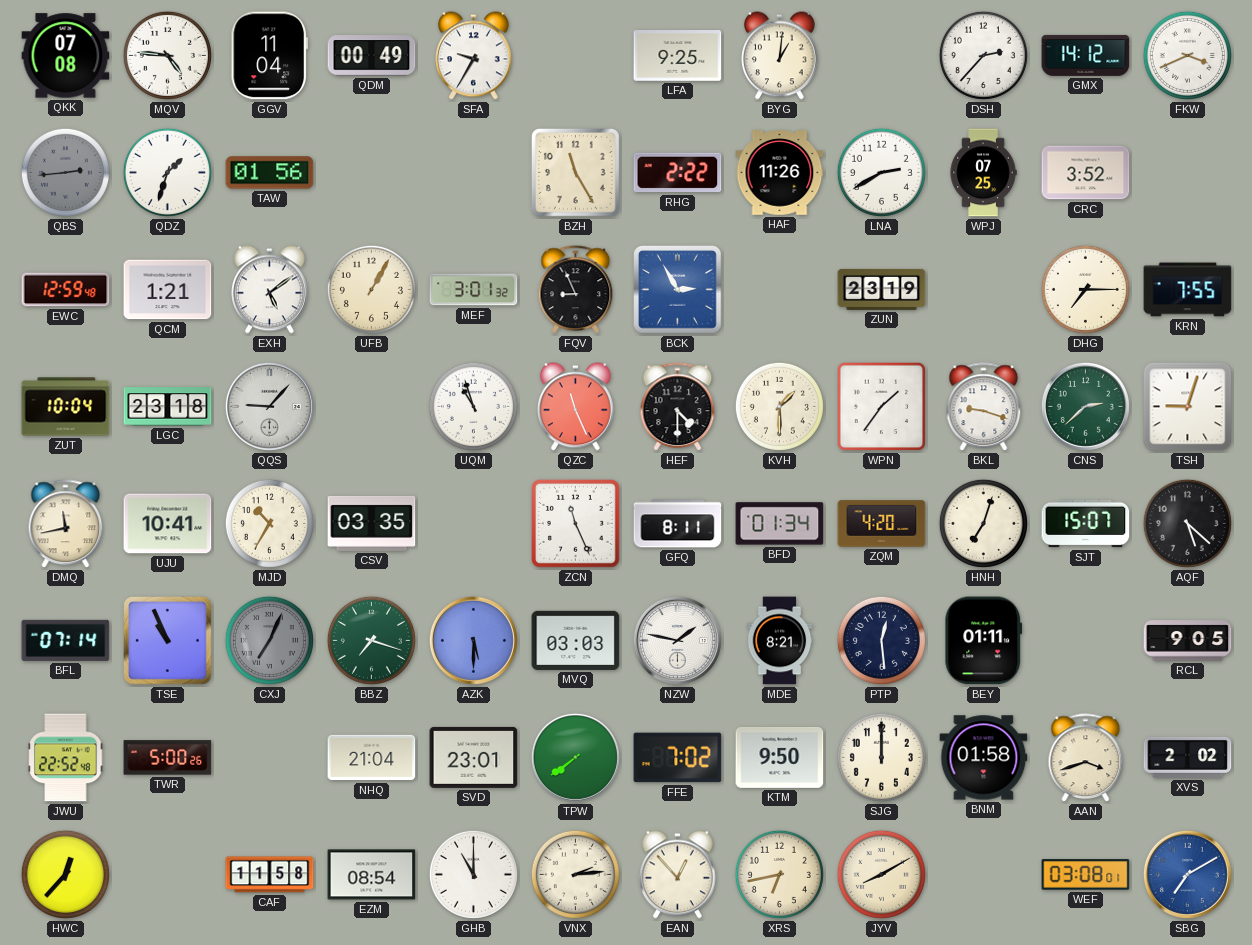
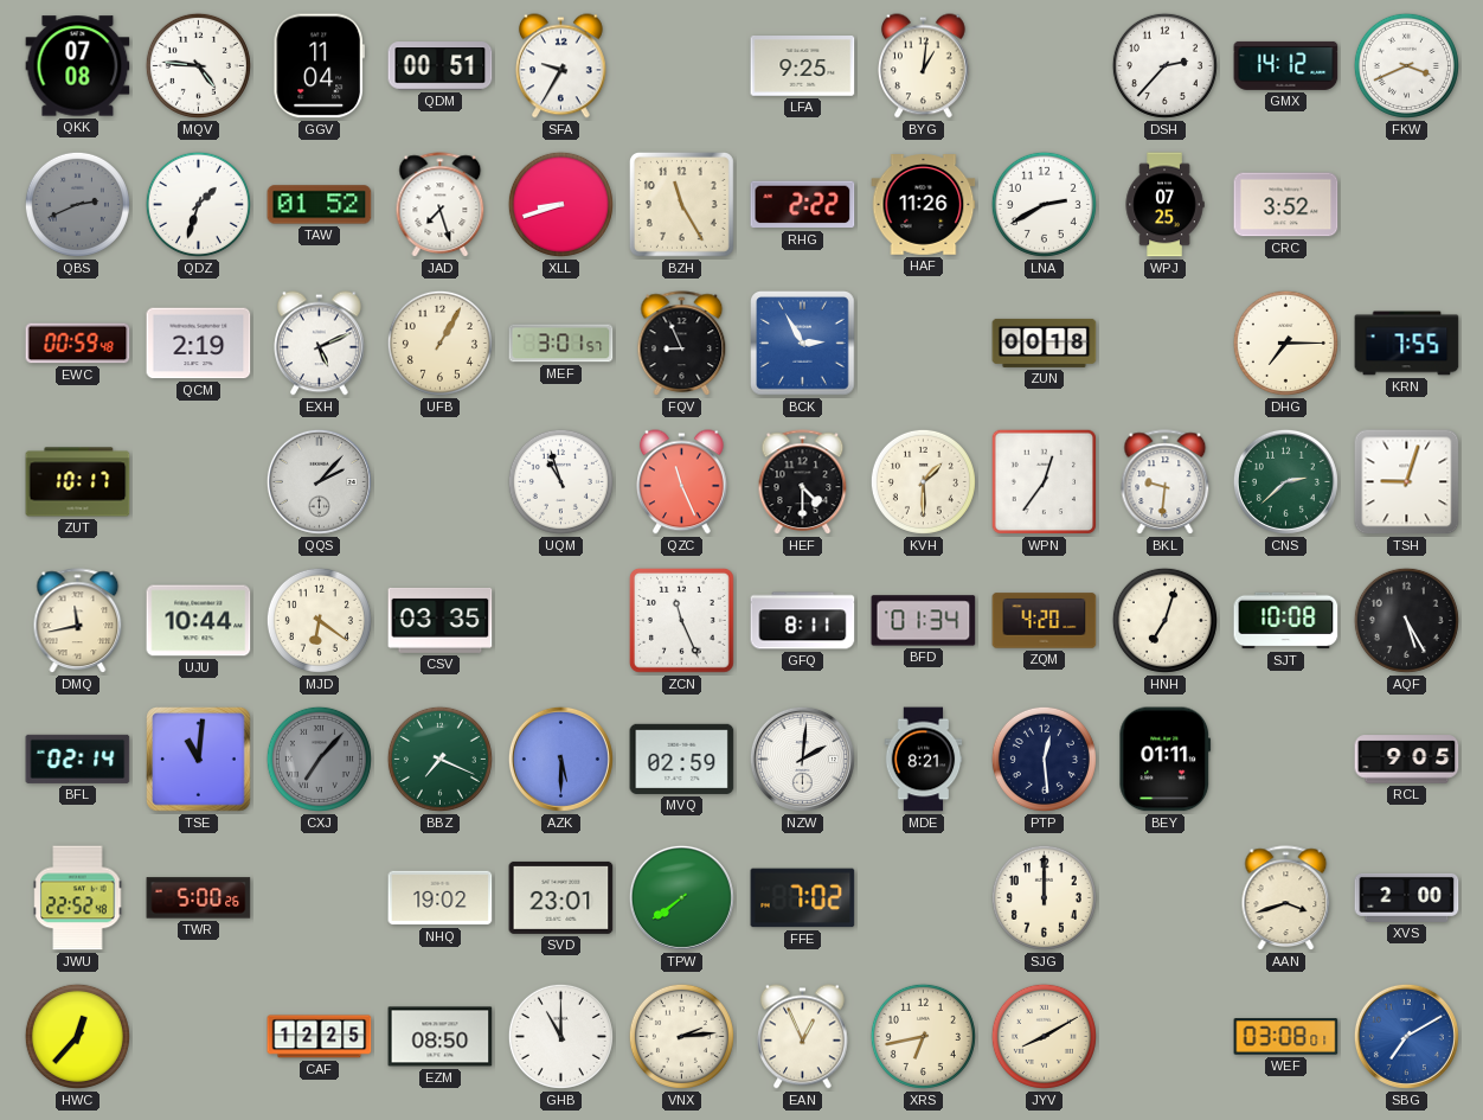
QDM: 00:49 -> 00:51 (441, 66)
QBS: 2:44 -> 2:41 (77, 204)
TAW: 01:56 -> 01:52 (320, 205)
JAD: none -> 7:27 (441, 205)
XLL: none -> 8:42 (560, 204)
EWC: 12:59 -> 00:59 (78, 344)
QCM: 1:21 -> 2:19 (199, 344)
EXH: 5:09 -> 5:11 (320, 344)
MEF: 3:01:32 -> 3:01:57 (561, 344)
ZUN: 23:19 -> 00:18 (1045, 343)
ZUT: 10:04 -> 10:17 (78, 482)
LGC: 23:18 -> none (168, 407)
QQS: 9:07 -> 2:07 (319, 481)
WPN: 1:36 -> 12:36 (1045, 482)
BKL: 9:18 -> 9:31 (1166, 482)
UJU: 10:41 -> 10:44 (199, 621)
MJD: 10:35 -> 6:21 (319, 620)
SJT: 15:07 -> 10:08 (1286, 621)
AQF: 5:22 -> 5:25 (1406, 620)
BFL: 07:14 -> 02:14 (78, 759)
TSE: 10:56 -> 11:01 (199, 760)
CXJ: 7:04 -> 7:07 (319, 759)
BBZ: 7:18 -> 7:19 (439, 759)
MVQ: 03:03 -> 02:59 (682, 759)
NZW: 1:47 -> 2:01 (802, 759)
NHQ: 21:04 -> 19:02 (441, 898)
KTM: 9:50 -> none (780, 757)
BNM: 01:58 -> none (984, 758)
XVS: 2:02 -> 2:00 (1407, 897)
CAF: 11:58 -> 12:25 (320, 1037)
EZM: 08:54 -> 08:50 (441, 1037)
EAN: 12:53 -> 12:56 (803, 1037)
